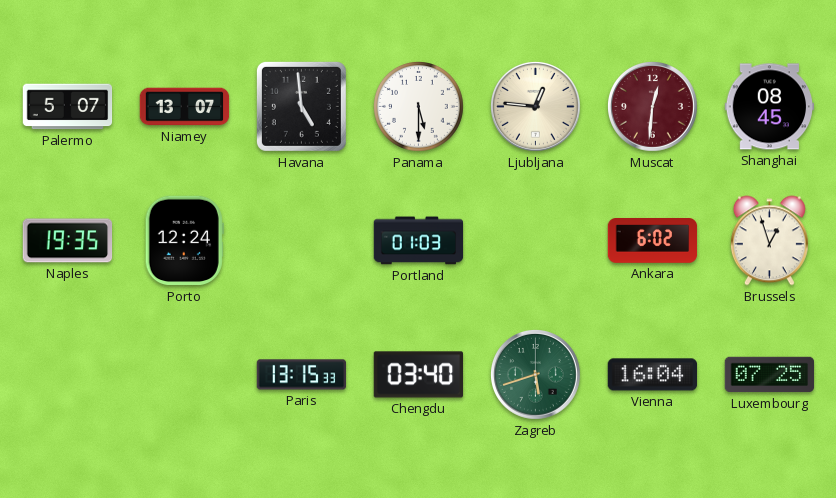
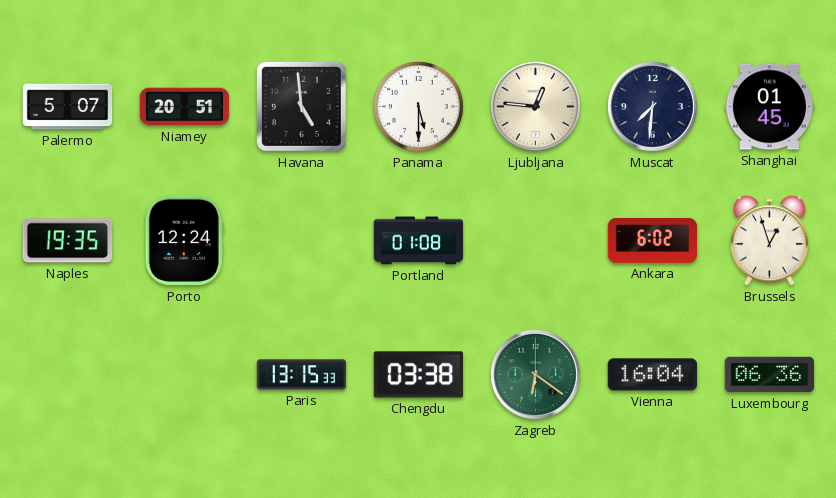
Niamey: 13:07 -> 20:51 (185, 107)
Muscat: 12:31 -> 7:31 (653, 107)
Muscat dial: burgundy -> navy (653, 107)
Shanghai: 08:45 -> 01:45 (770, 107)
Portland: 01:03 -> 01:08 (419, 241)
Chengdu: 03:40 -> 03:38 (419, 375)
Zagreb: 5:42 -> 6:21 (536, 375)
Luxembourg: 07:25 -> 06:36 (770, 375)
